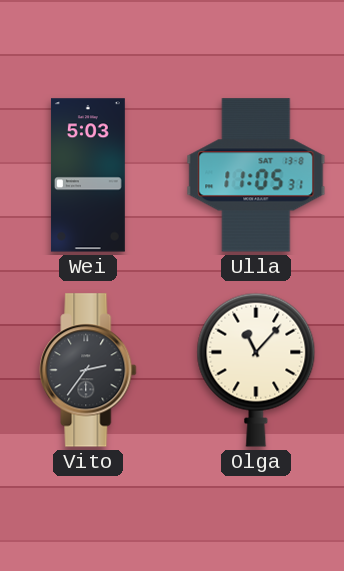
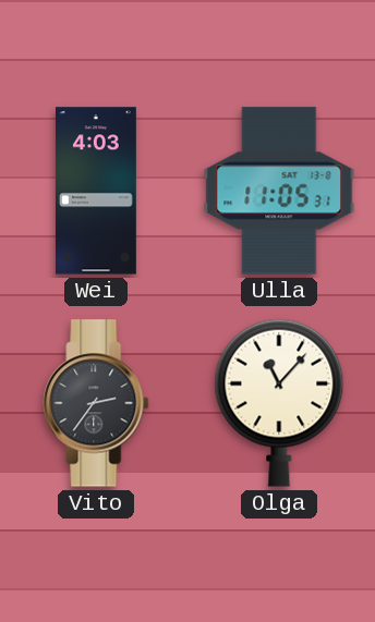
Wei: 5:03 -> 4:03 (96, 191)
